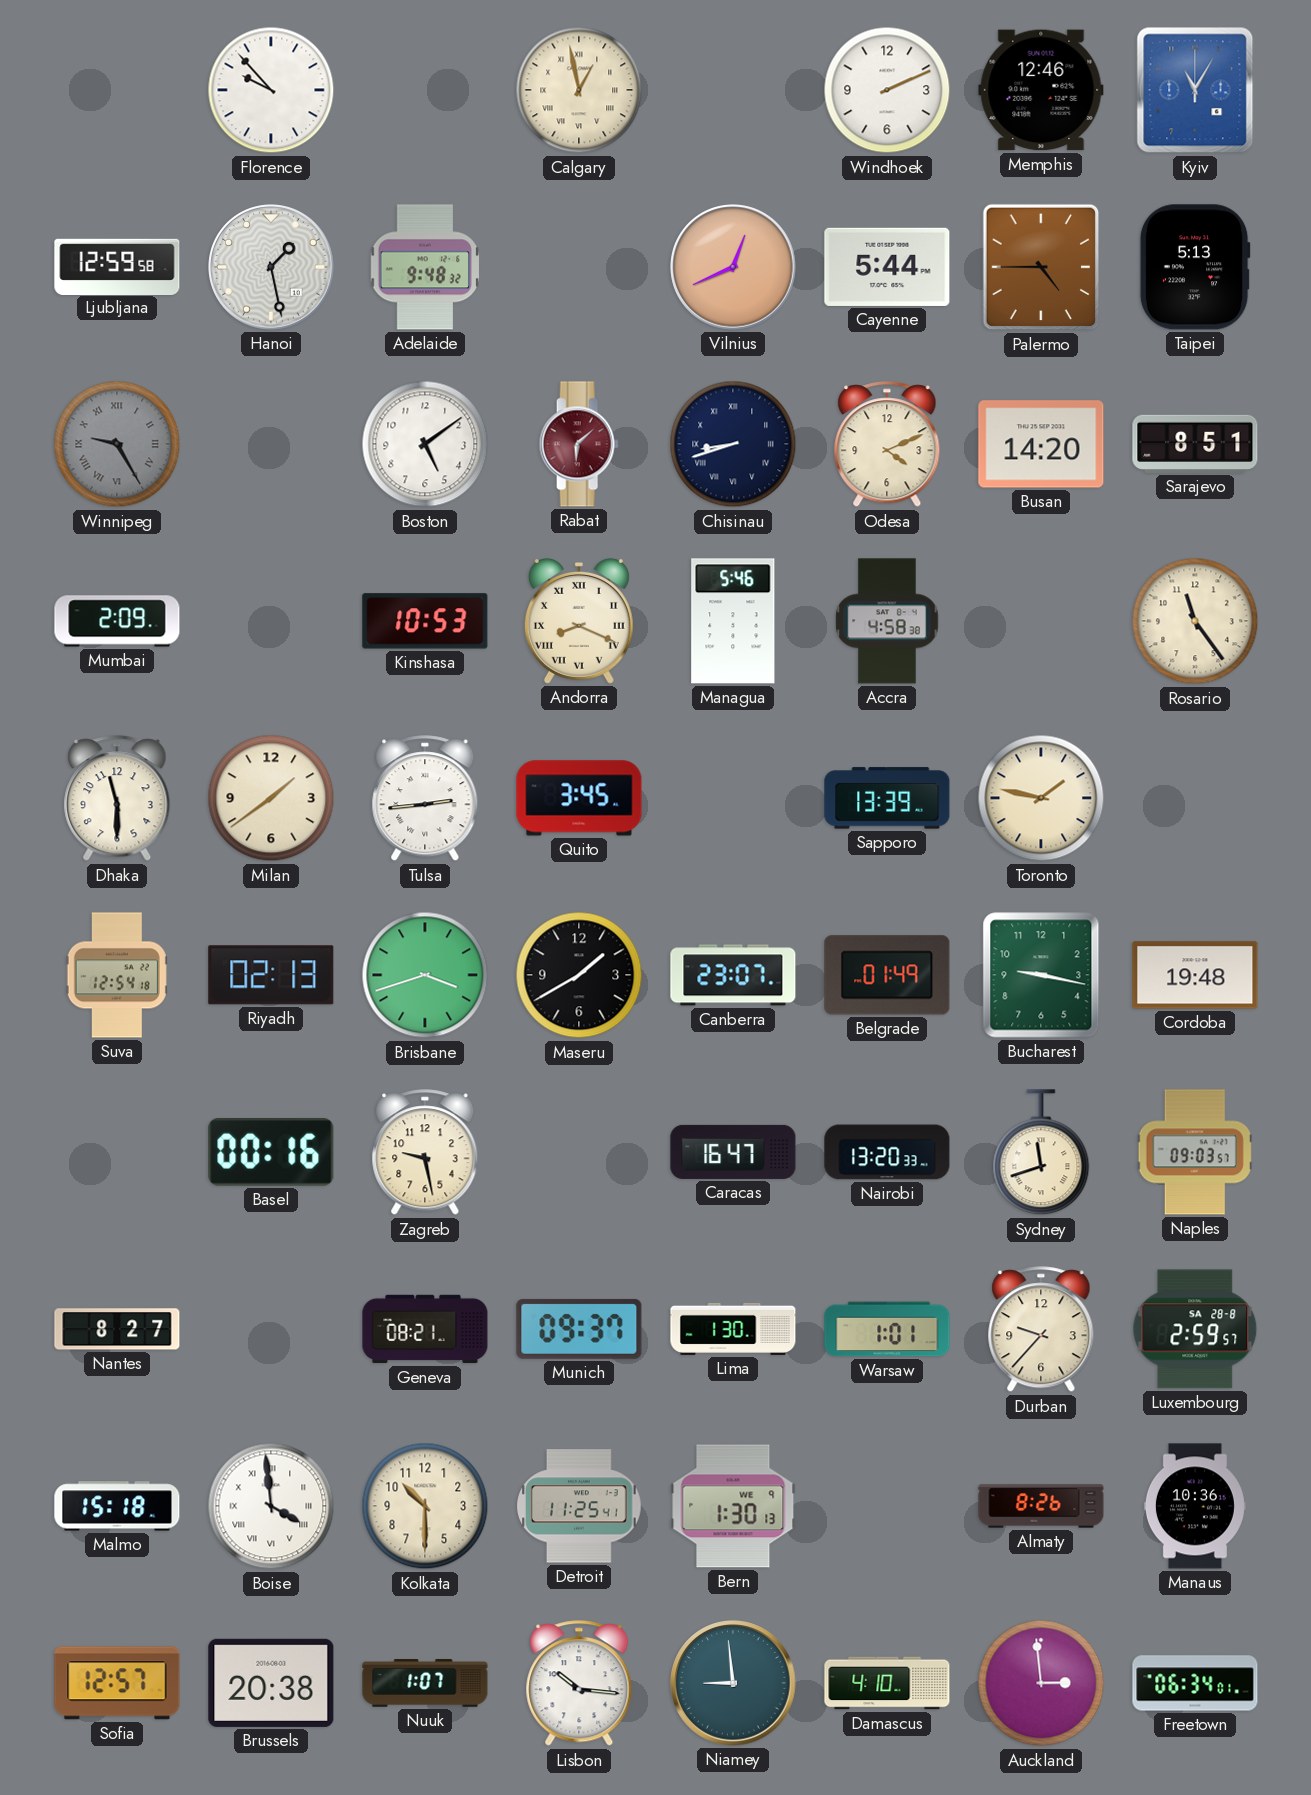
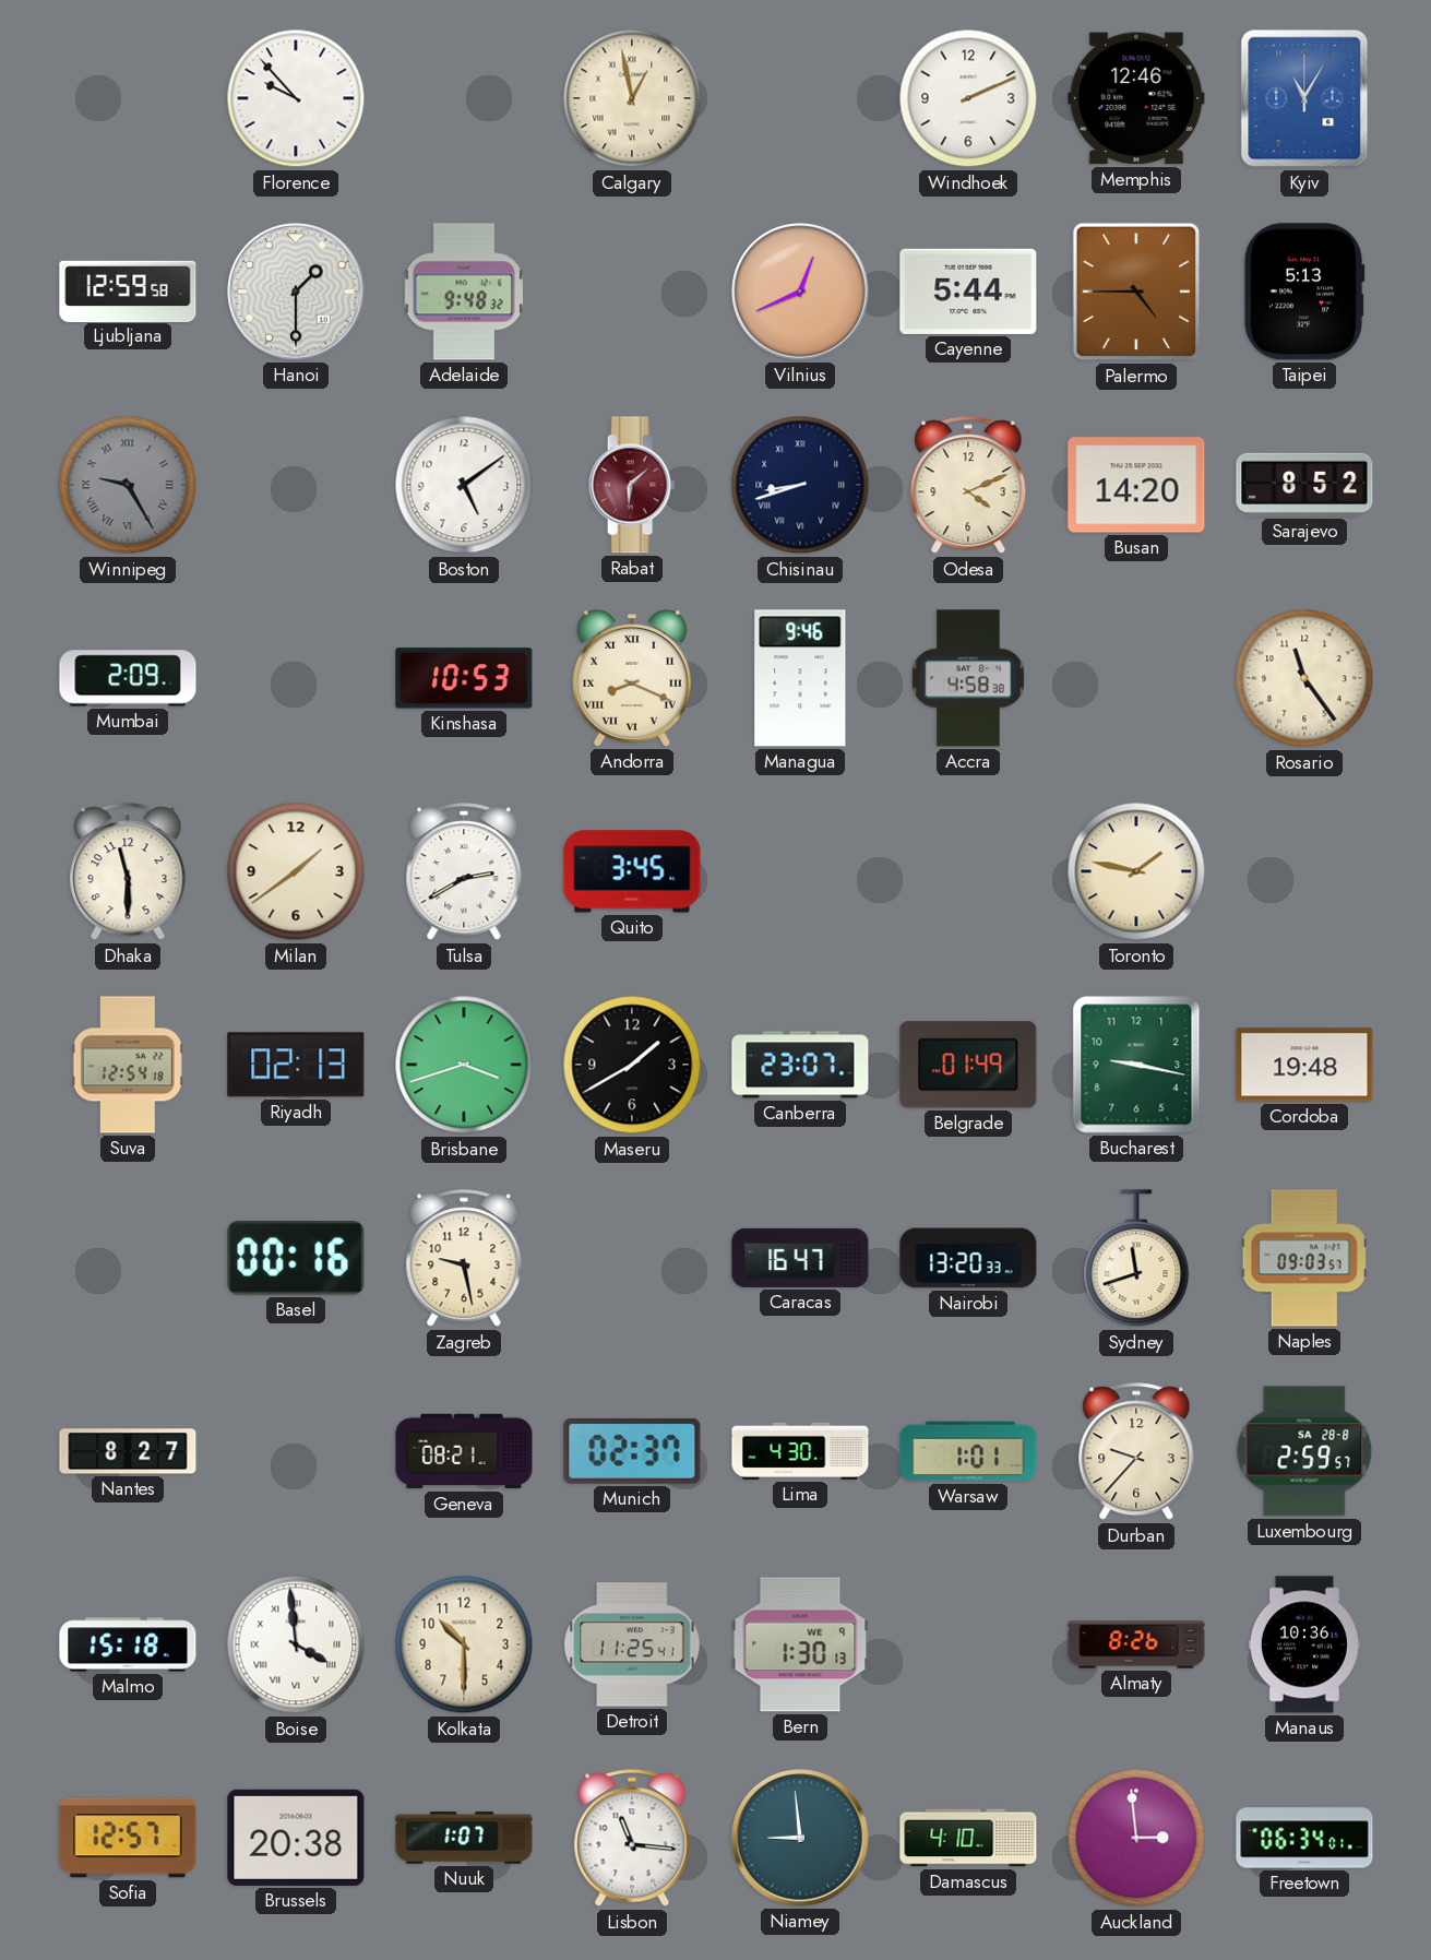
Hanoi: 1:28 -> 1:30 (296, 292)
Sarajevo: 8:51 -> 8:52 (1304, 485)
Managua: 5:46 -> 9:46 (800, 678)
Tulsa: 2:44 -> 2:40 (464, 872)
Sapporo: 13:39 -> none (887, 798)
Munich: 09:37 -> 02:37 (632, 1451)
Lima: 1:30 -> 4:30 (800, 1451)
Lisbon: 10:16 -> 11:16 (632, 1839)
